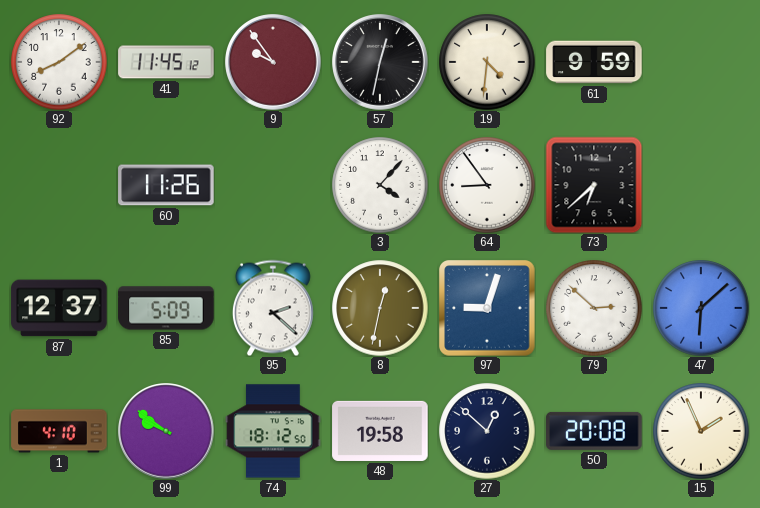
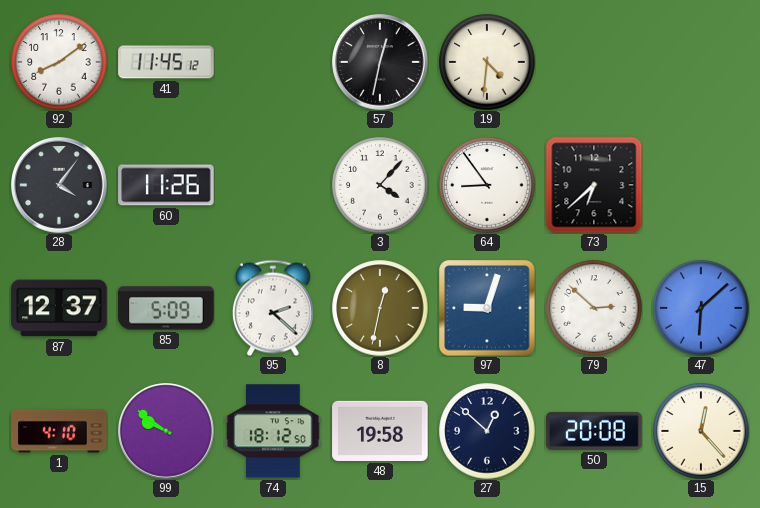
9: 9:54 -> none (273, 62)
61: 9:59 -> none (594, 62)
28: none -> 4:06 (59, 185)
15: 1:56 -> 12:23 (701, 431)
